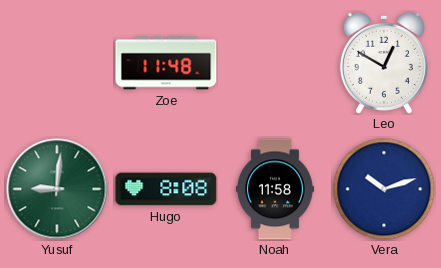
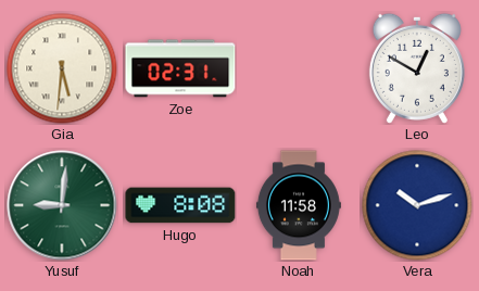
Gia: none -> 5:31 (62, 68)
Zoe: 11:48 -> 02:31 (180, 68)
